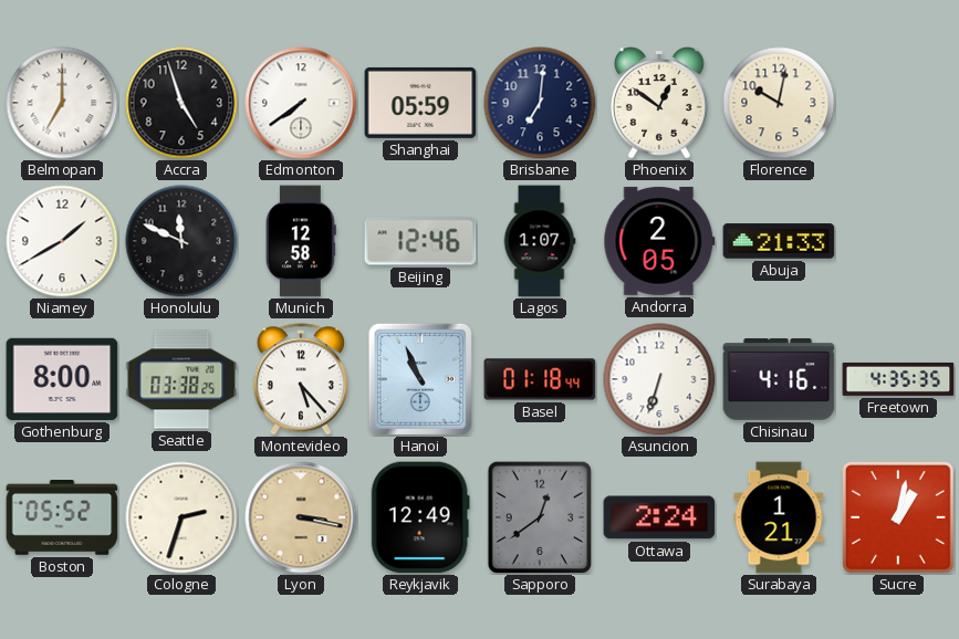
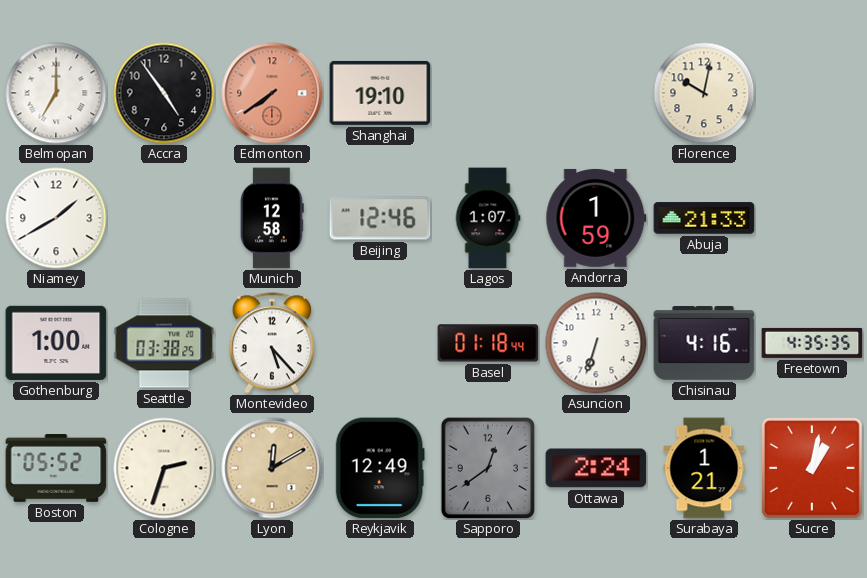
Accra: 4:57 -> 4:54 (164, 93)
Edmonton dial: white -> salmon (272, 93)
Shanghai: 05:59 -> 19:10 (380, 93)
Brisbane: 7:01 -> none (540, 103)
Phoenix: 12:51 -> none (659, 104)
Honolulu: 11:49 -> none (181, 241)
Andorra: 2:05 -> 1:59 (596, 218)
Gothenburg: 8:00 -> 1:00 (56, 343)
Hanoi: 10:56 -> none (420, 379)
Lyon: 3:17 -> 12:10 (272, 468)
